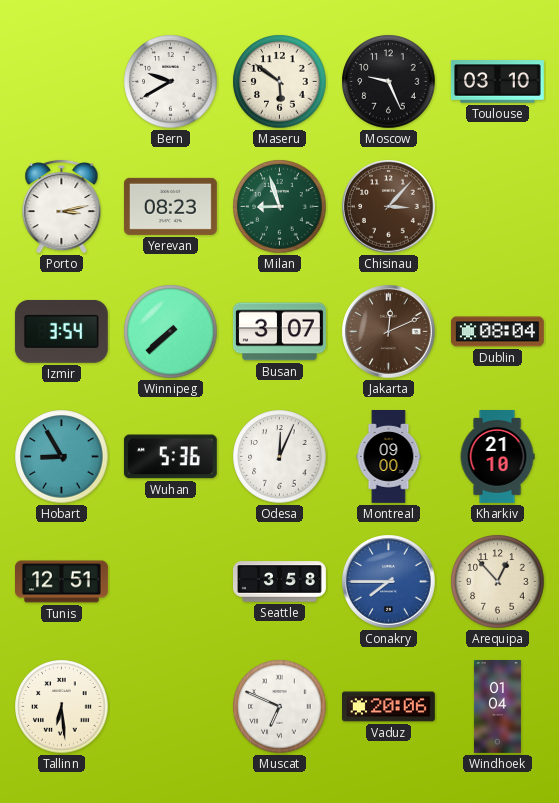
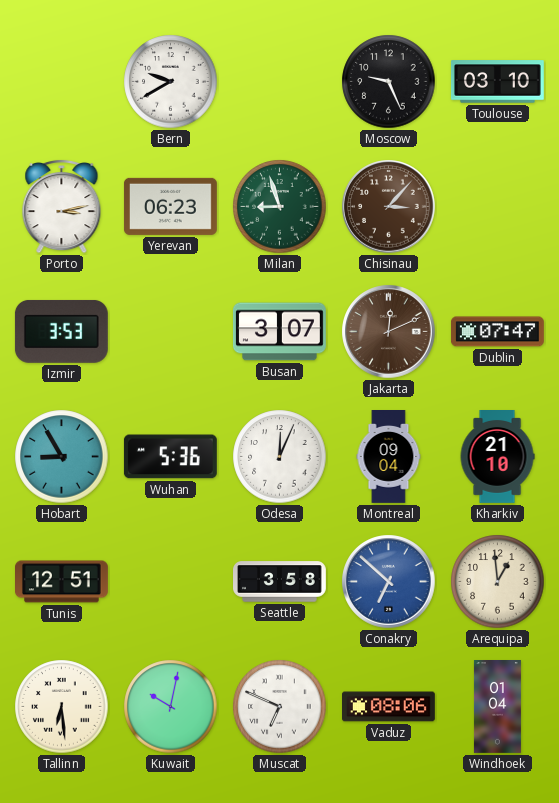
Maseru: 5:51 -> none (280, 82)
Yerevan: 08:23 -> 06:23 (170, 206)
Izmir: 3:54 -> 3:53 (61, 331)
Winnipeg: 7:38 -> none (171, 332)
Dublin: 08:04 -> 07:47 (497, 332)
Montreal: 09:00 -> 09:04 (389, 457)
Conakry: 7:45 -> 6:52 (389, 582)
Arequipa: 12:53 -> 12:59 (498, 582)
Kuwait: none -> 10:02 (171, 707)
Vaduz: 20:06 -> 08:06 (389, 707)
